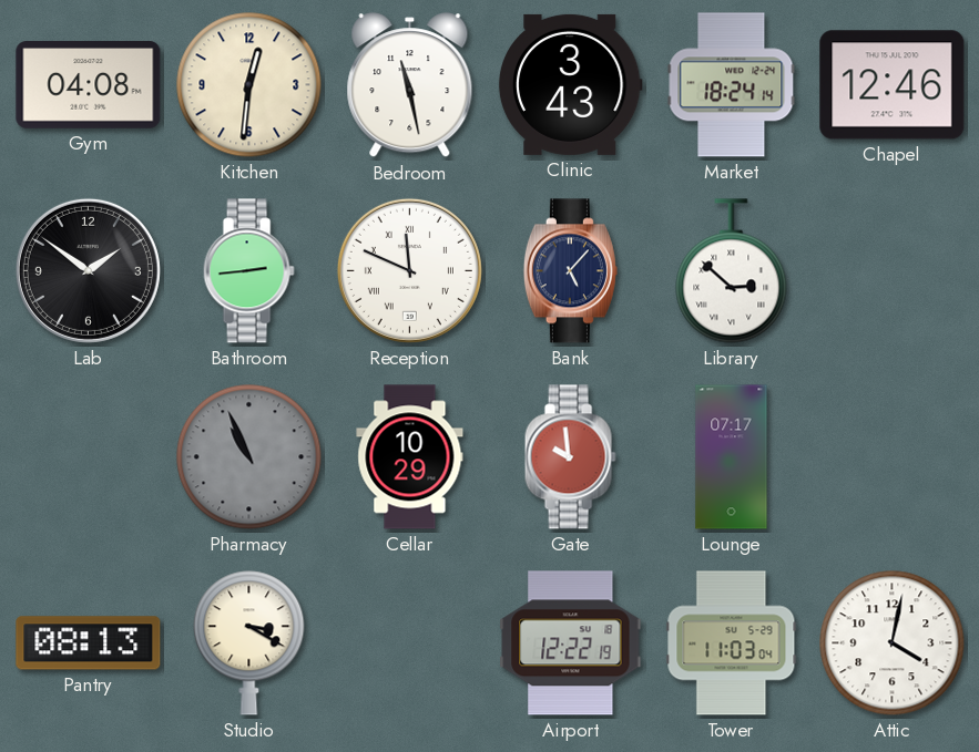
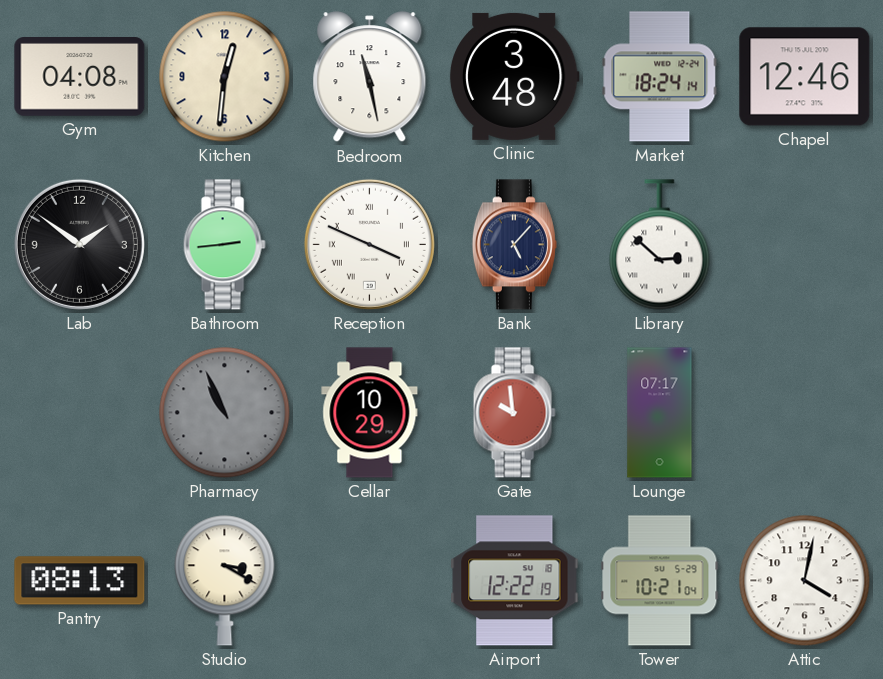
Clinic: 3:43 -> 3:48 (514, 76)
Reception: 11:49 -> 3:49 (369, 244)
Tower: 11:03 -> 10:21 (660, 581)
